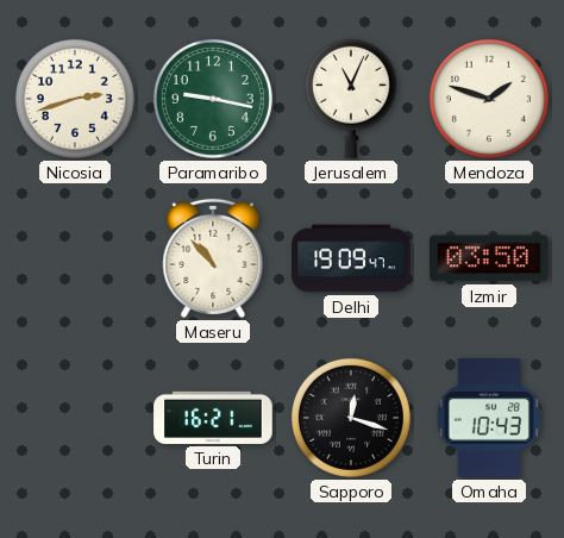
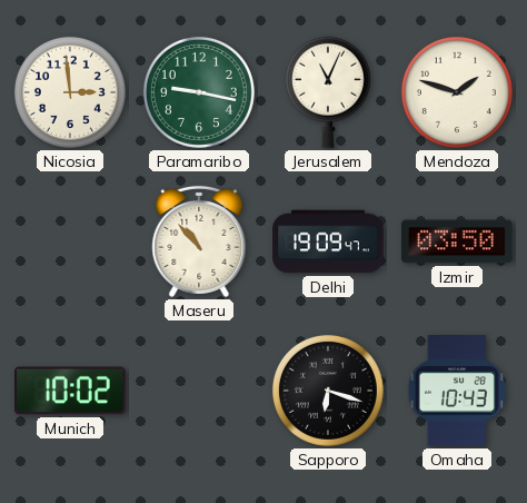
Nicosia: 2:42 -> 2:59 (70, 92)
Munich: none -> 10:02 (71, 391)
Turin: 16:21 -> none (213, 418)
Sapporo: 12:18 -> 6:18 (328, 391)
